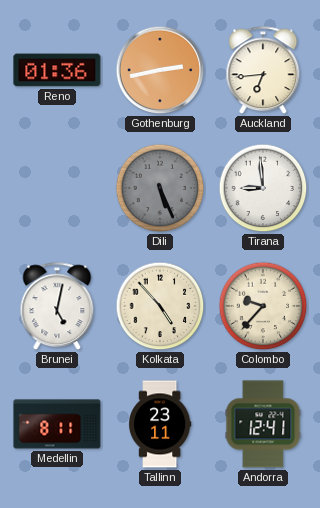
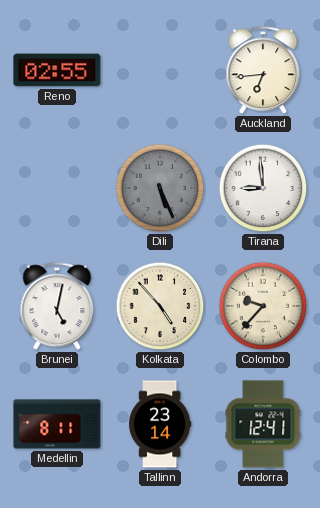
Reno: 01:36 -> 02:55 (57, 70)
Gothenburg: 2:43 -> none (160, 70)
Tallinn: 23:11 -> 23:14 (160, 424)
